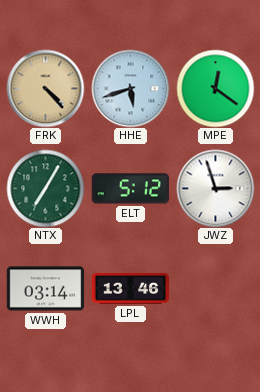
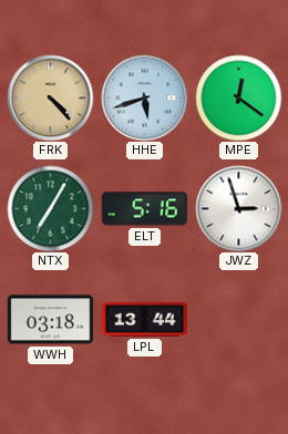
ELT: 5:12 -> 5:16 (144, 209)
WWH: 03:14 -> 03:18 (50, 320)
LPL: 13:46 -> 13:44 (144, 319)
